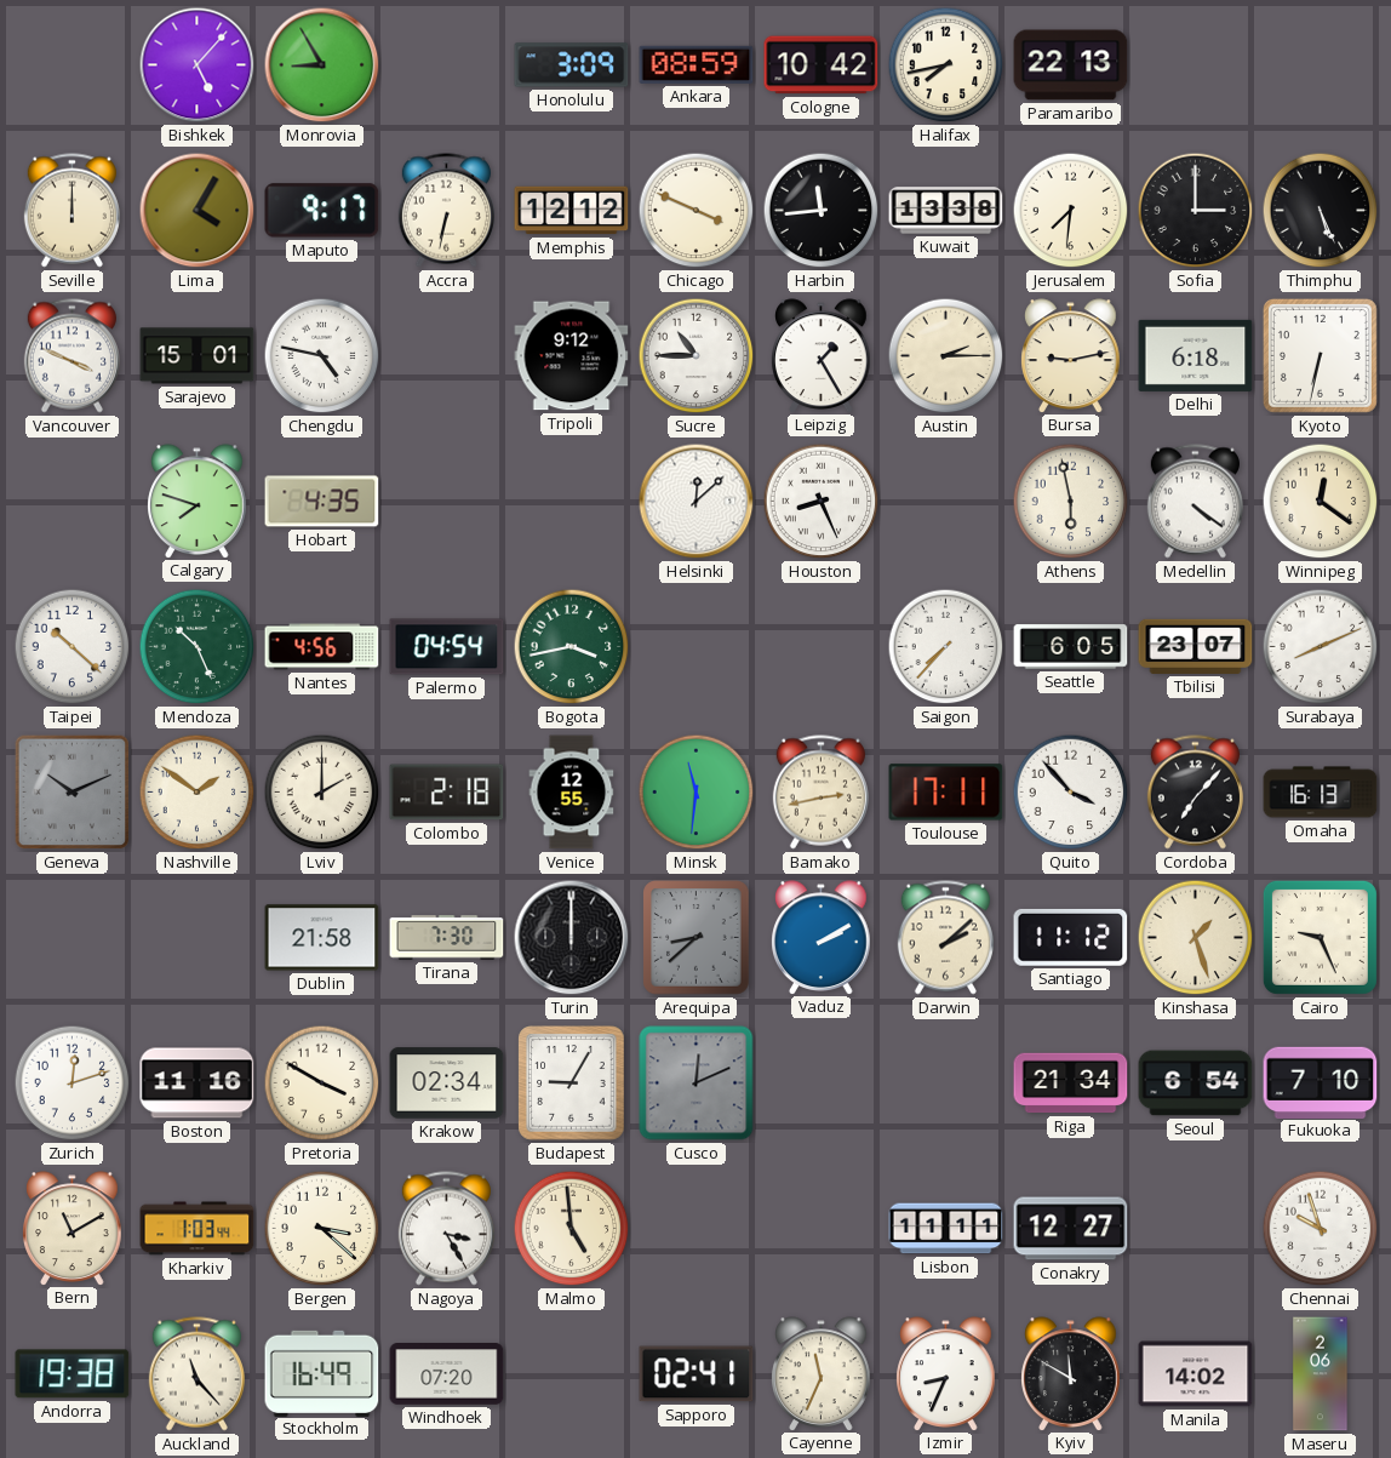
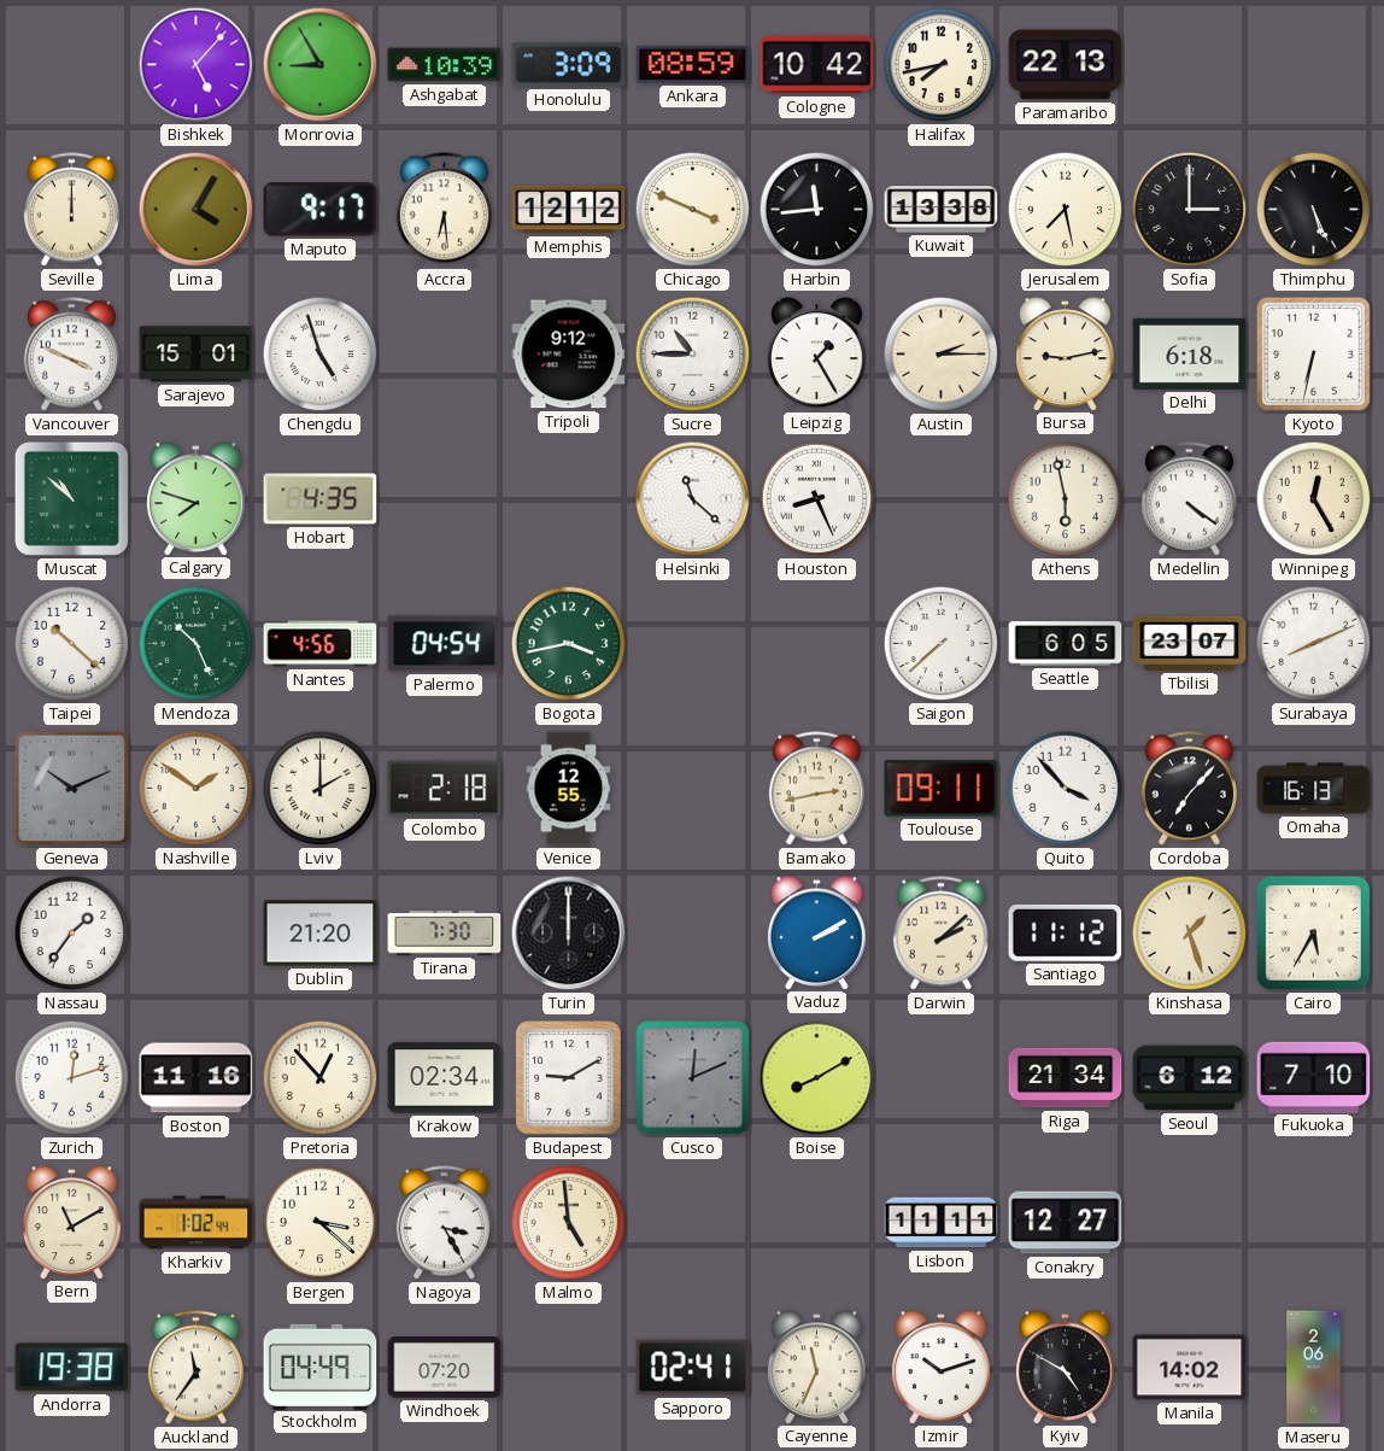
Ashgabat: none -> 10:39 (445, 65)
Accra: 6:32 -> 6:29 (444, 210)
Jerusalem: 7:31 -> 7:28 (1066, 210)
Chengdu: 4:47 -> 4:57 (321, 355)
Muscat: none -> 10:52 (71, 498)
Helsinki: 12:08 -> 11:22 (693, 499)
Winnipeg: 12:21 -> 12:25 (1314, 499)
Saigon: 7:37 -> 7:38 (942, 644)
Minsk: 11:31 -> none (697, 793)
Toulouse: 17:11 -> 09:11 (942, 789)
Nassau: none -> 1:36 (72, 934)
Dublin: 21:58 -> 21:20 (321, 934)
Arequipa: 8:38 -> none (697, 938)
Cairo: 9:26 -> 5:35 (1313, 932)
Pretoria: 3:50 -> 12:53 (321, 1078)
Budapest: 9:05 -> 9:10 (569, 1078)
Boise: none -> 8:10 (817, 1078)
Seoul: 6:54 -> 6:12 (1190, 1078)
Kharkiv: 1:03 -> 1:02 (197, 1223)
Chennai: 9:57 -> none (1321, 1229)
Auckland: 11:23 -> 11:36 (195, 1368)
Stockholm: 16:49 -> 04:49 (321, 1367)
Izmir: 8:34 -> 10:12 (942, 1367)
Kyiv: 11:50 -> 4:50 (1066, 1367)
